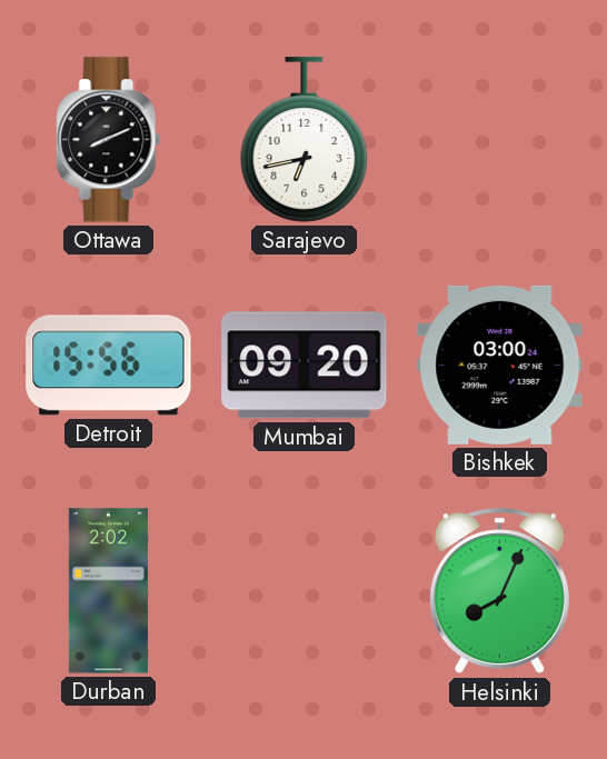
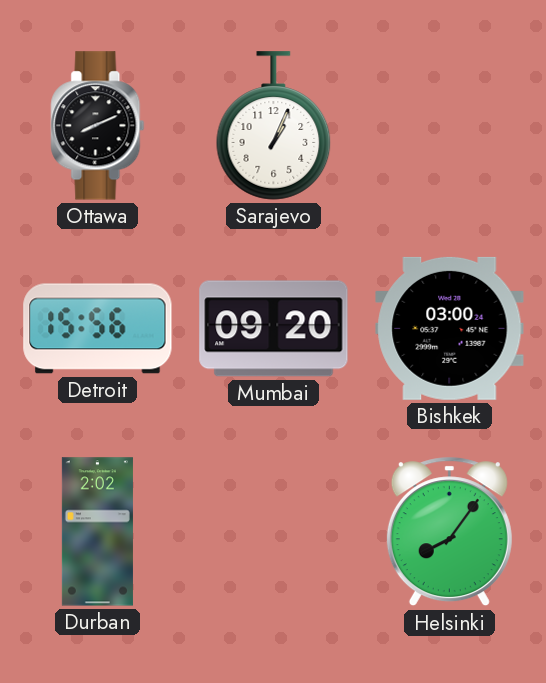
Sarajevo: 6:43 -> 1:04 (274, 126)
Helsinki: 8:04 -> 8:06 (449, 532)
